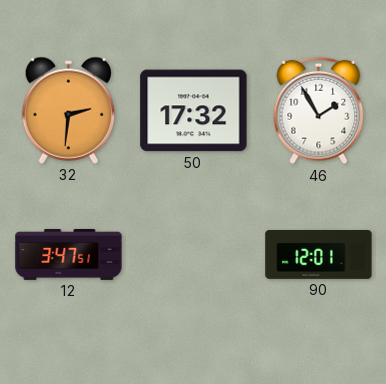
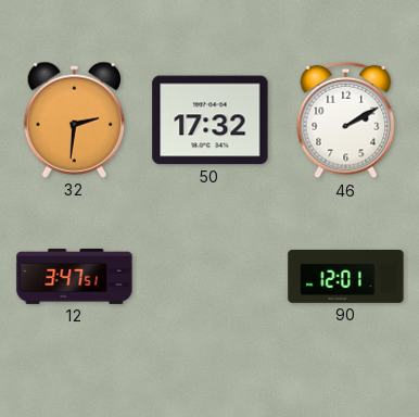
46: 1:55 -> 2:10 (346, 121)
